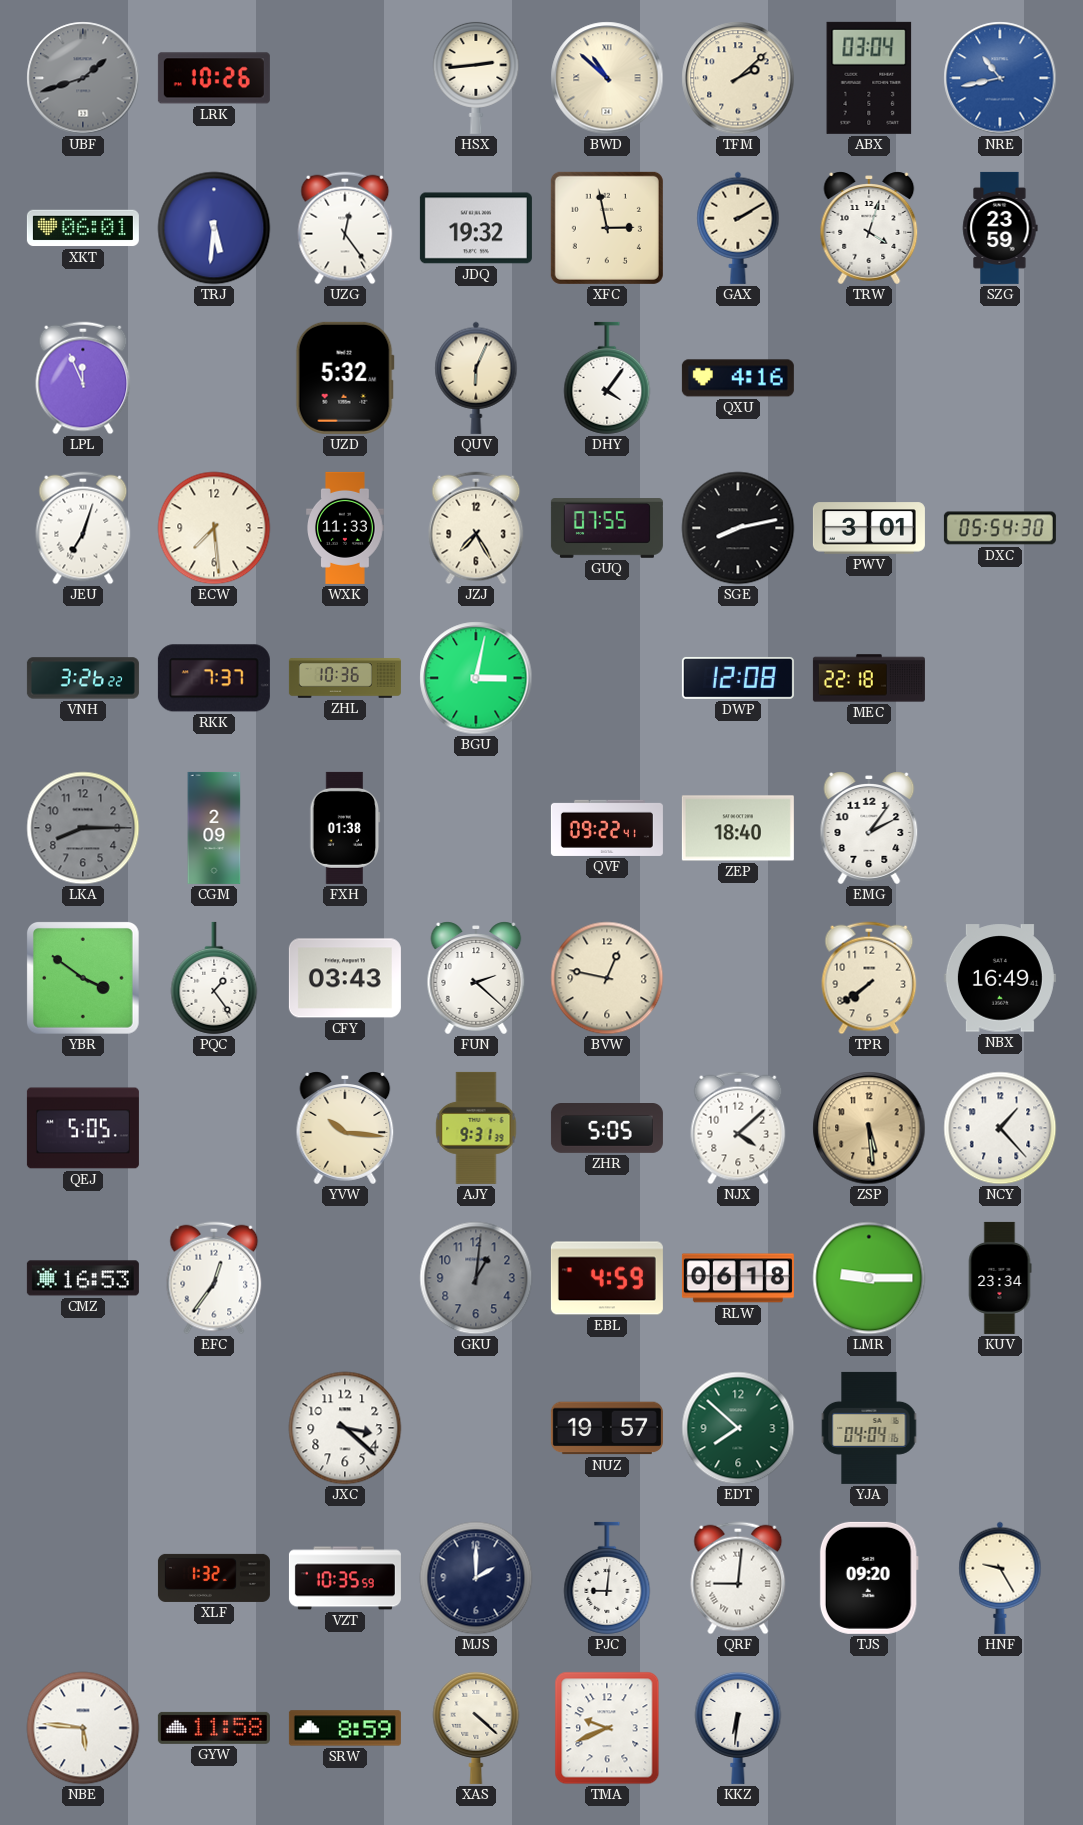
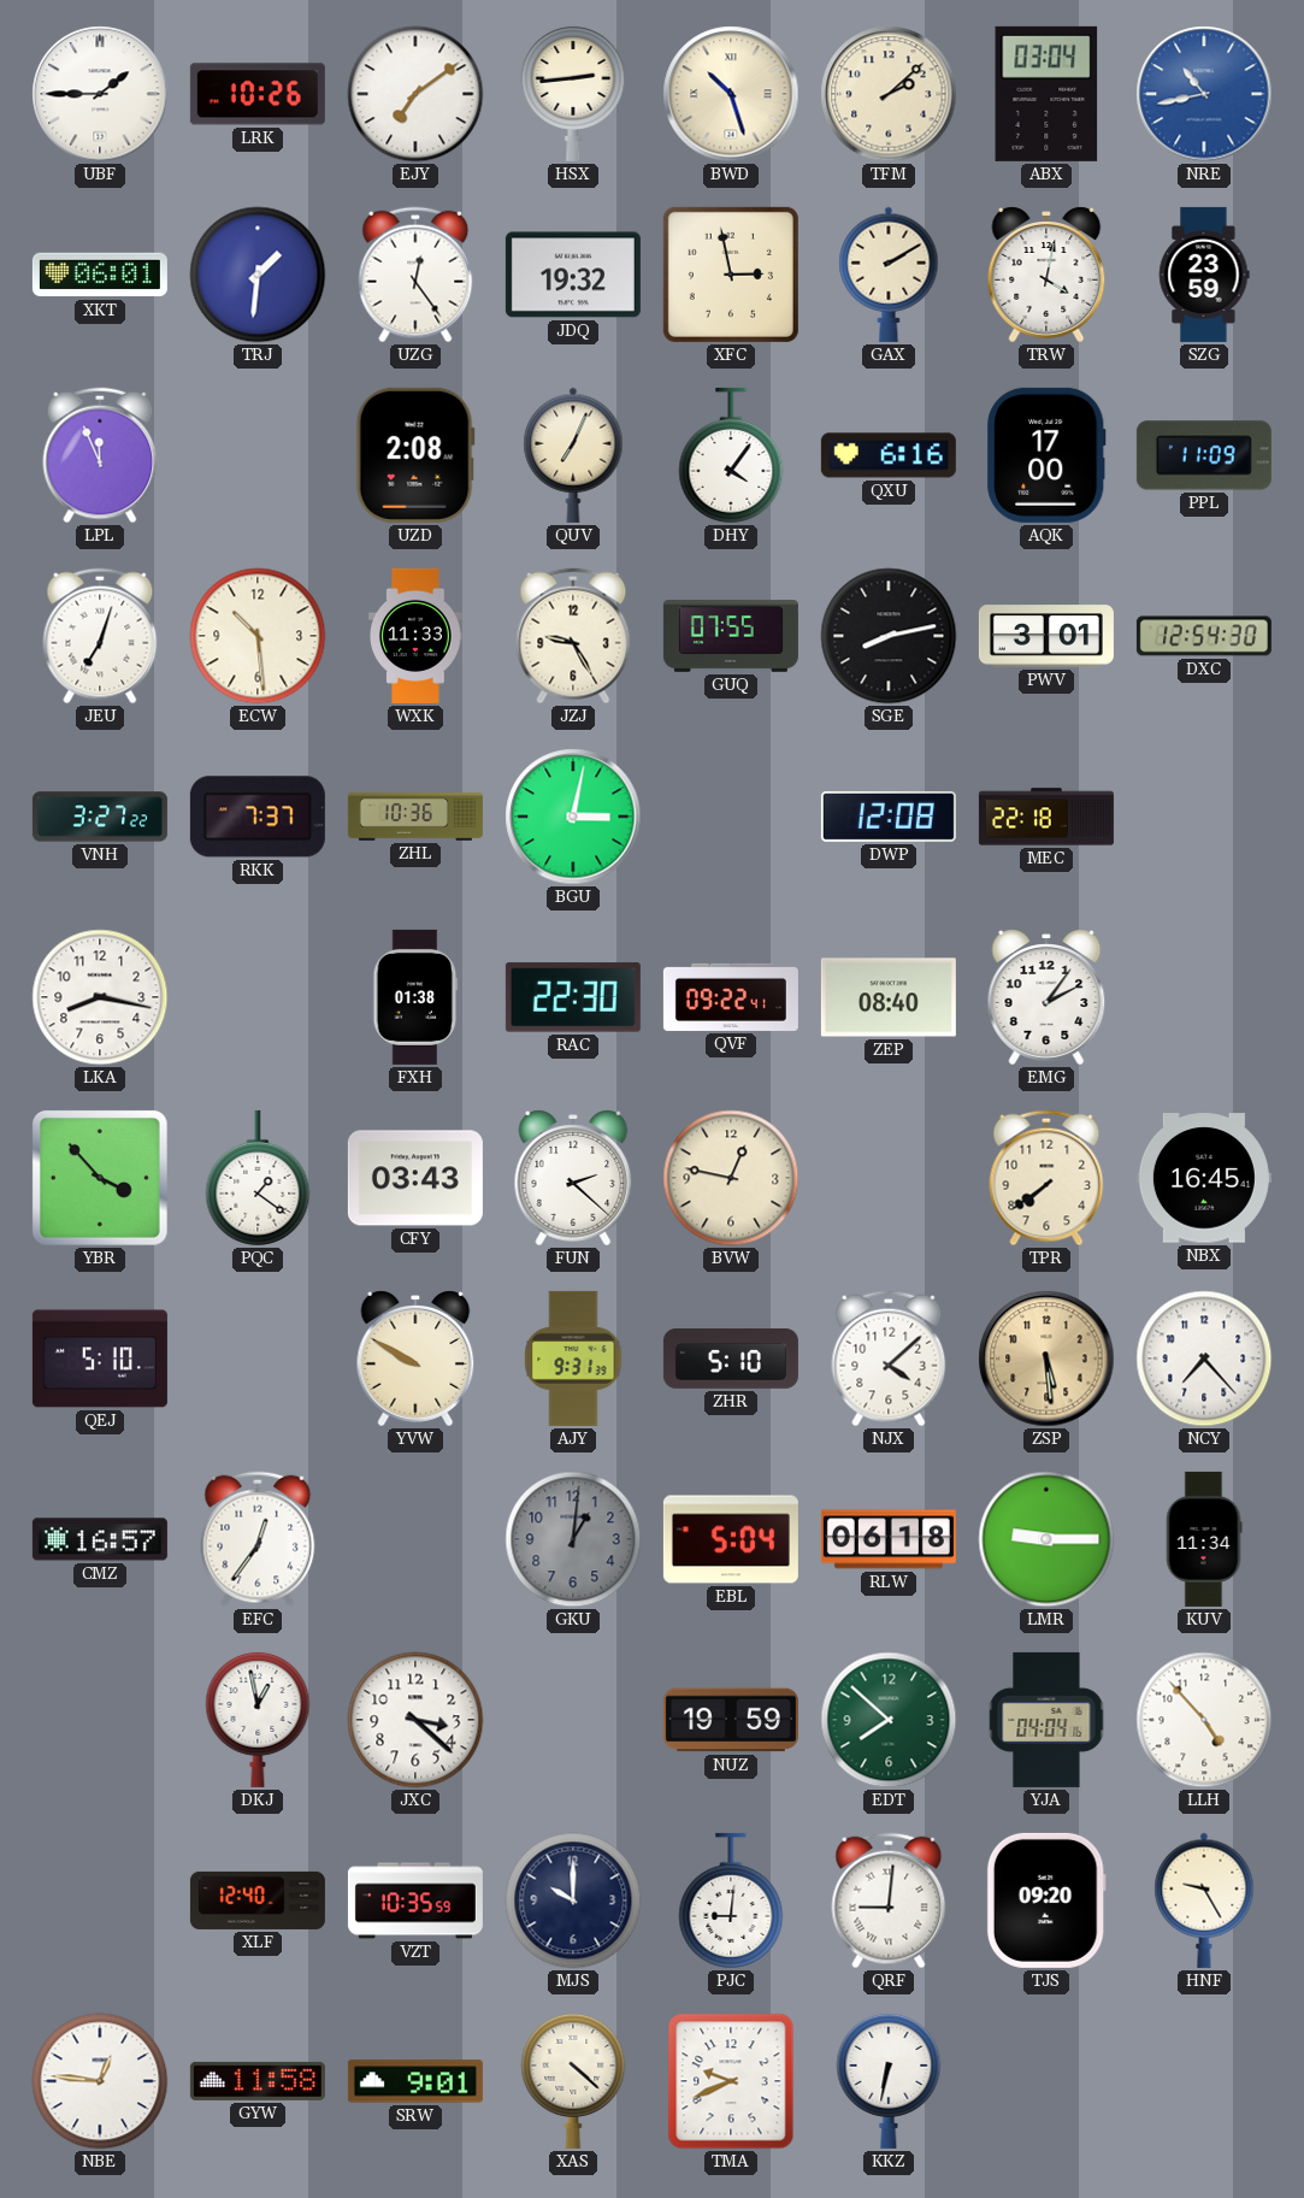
UBF: 1:42 -> 1:45 (100, 94)
UBF dial: grey -> white (100, 94)
EJY: none -> 7:09 (415, 94)
BWD: 10:52 -> 10:27 (731, 94)
TRJ: 5:31 -> 1:31 (258, 275)
TRW: 4:03 -> 4:02 (1046, 275)
UZD: 5:32 -> 2:08 (415, 455)
QUV: 6:04 -> 7:04 (573, 455)
QXU: 4:16 -> 6:16 (889, 455)
AQK: none -> 17:00 (1046, 455)
PPL: none -> 11:09 (1204, 455)
ECW: 7:29 -> 10:29 (258, 636)
JZJ: 7:25 -> 9:25 (573, 636)
DXC: 05:54 -> 12:54 (1204, 636)
VNH: 3:26 -> 3:27 (100, 817)
LKA: 8:15 -> 8:17 (100, 997)
LKA dial: grey -> white (100, 997)
CGM: 2:09 -> none (214, 828)
RAC: none -> 22:30 (573, 997)
ZEP: 18:40 -> 08:40 (889, 997)
YBR: 3:51 -> 3:53 (100, 1178)
PQC: 1:24 -> 1:21 (258, 1178)
NBX: 16:49 -> 16:45 (1204, 1178)
QEJ: 5:05 -> 5:10 (100, 1359)
YVW: 10:16 -> 9:50 (415, 1359)
ZHR: 5:05 -> 5:10 (731, 1360)
NCY: 1:23 -> 7:23 (1204, 1359)
CMZ: 16:53 -> 16:57 (100, 1539)
EBL: 4:59 -> 5:04 (731, 1539)
KUV: 23:34 -> 11:34 (1204, 1539)
DKJ: none -> 12:58 (258, 1719)
NUZ: 19:57 -> 19:59 (731, 1720)
LLH: none -> 4:53 (1204, 1720)
XLF: 1:32 -> 12:40 (258, 1901)
MJS: 2:00 -> 10:00 (573, 1901)
NBE: 5:46 -> 12:46 (100, 2081)
SRW: 8:59 -> 9:01 (415, 2081)
KKZ: 6:31 -> 6:32 (889, 2080)
